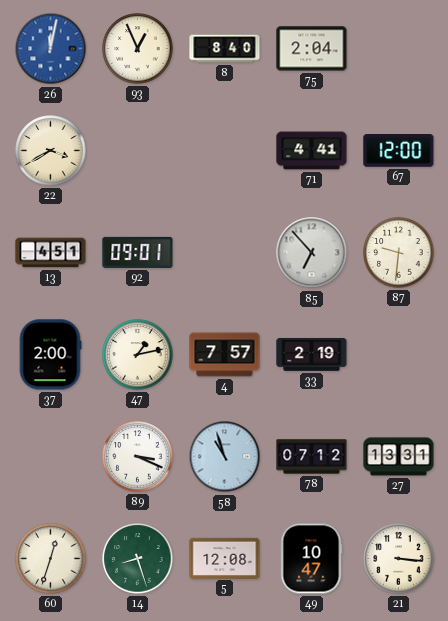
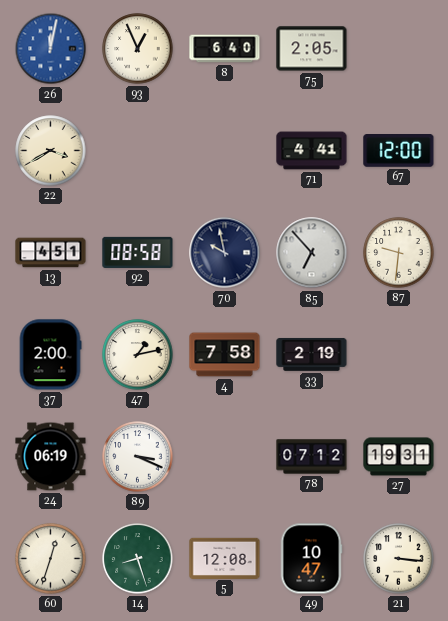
8: 8:40 -> 6:40 (225, 49)
75: 2:04 -> 2:05 (312, 49)
92: 09:01 -> 08:58 (138, 252)
70: none -> 9:58 (225, 253)
4: 7:57 -> 7:58 (225, 355)
24: none -> 06:19 (51, 457)
58: 10:57 -> none (225, 457)
27: 13:31 -> 19:31 (399, 457)
